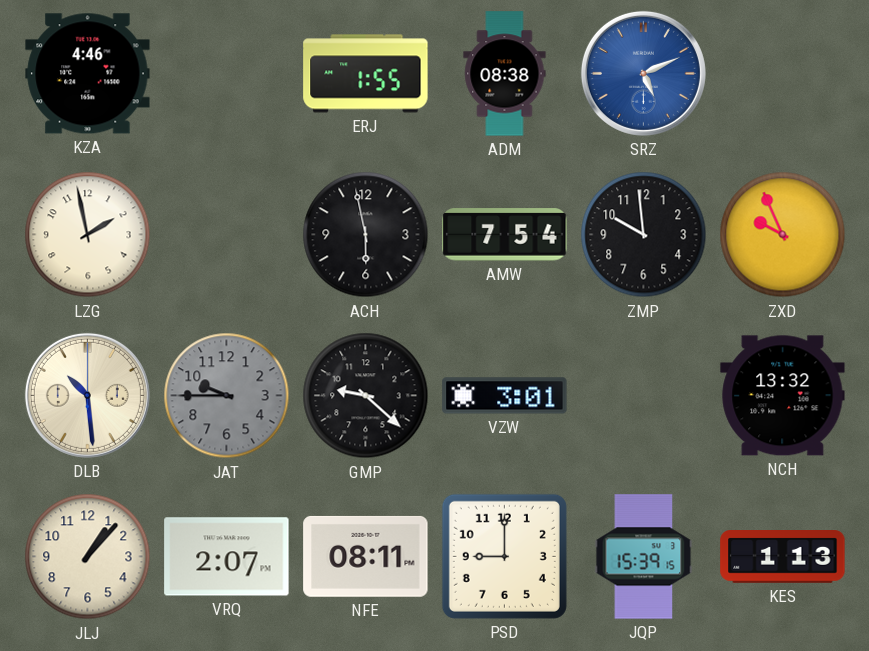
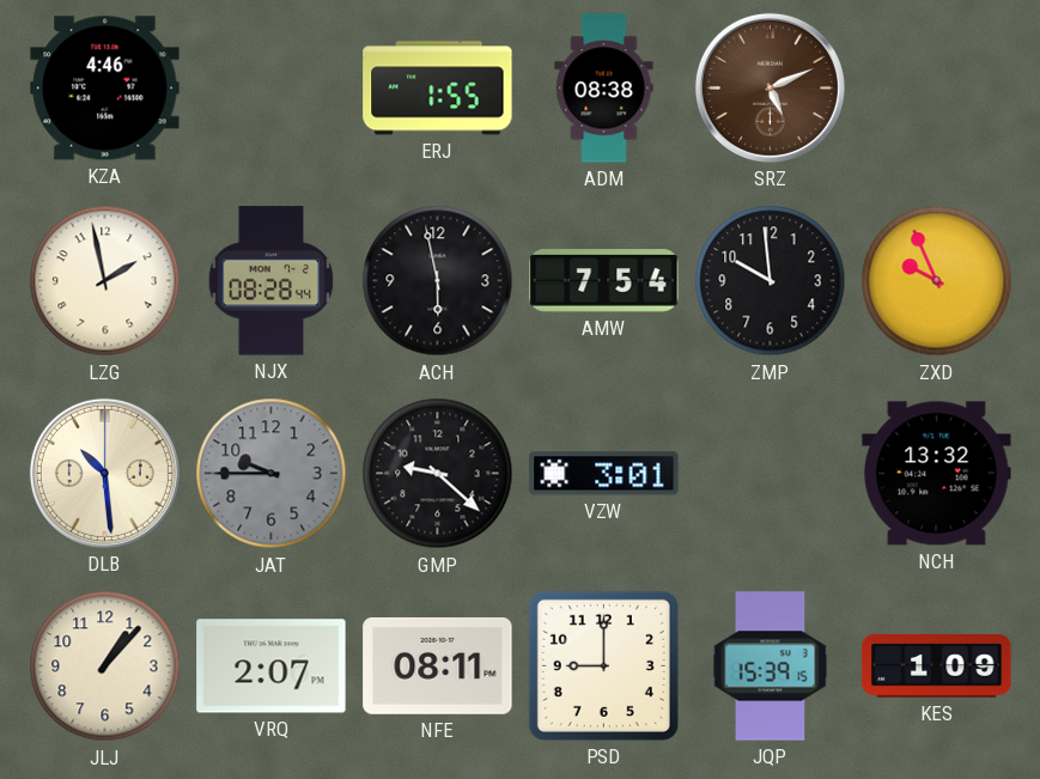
SRZ dial: blue -> brown (770, 87)
NJX: none -> 08:28 (272, 281)
KES: 1:13 -> 1:09 (937, 667)
